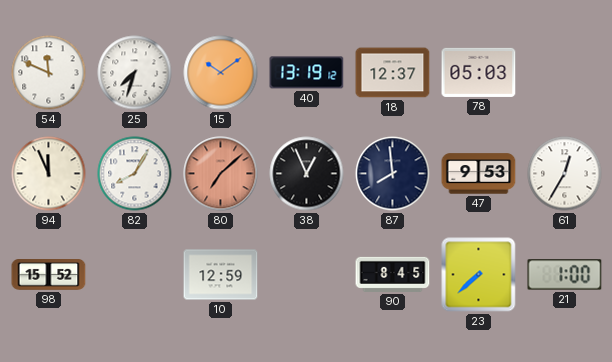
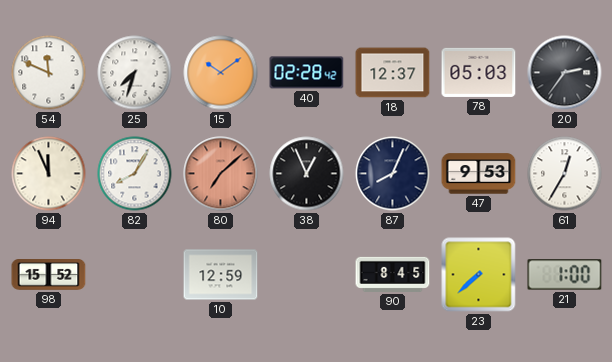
40: 13:19 -> 02:28 (307, 73)
20: none -> 2:36 (565, 73)
87: 7:59 -> 8:04 (393, 174)
